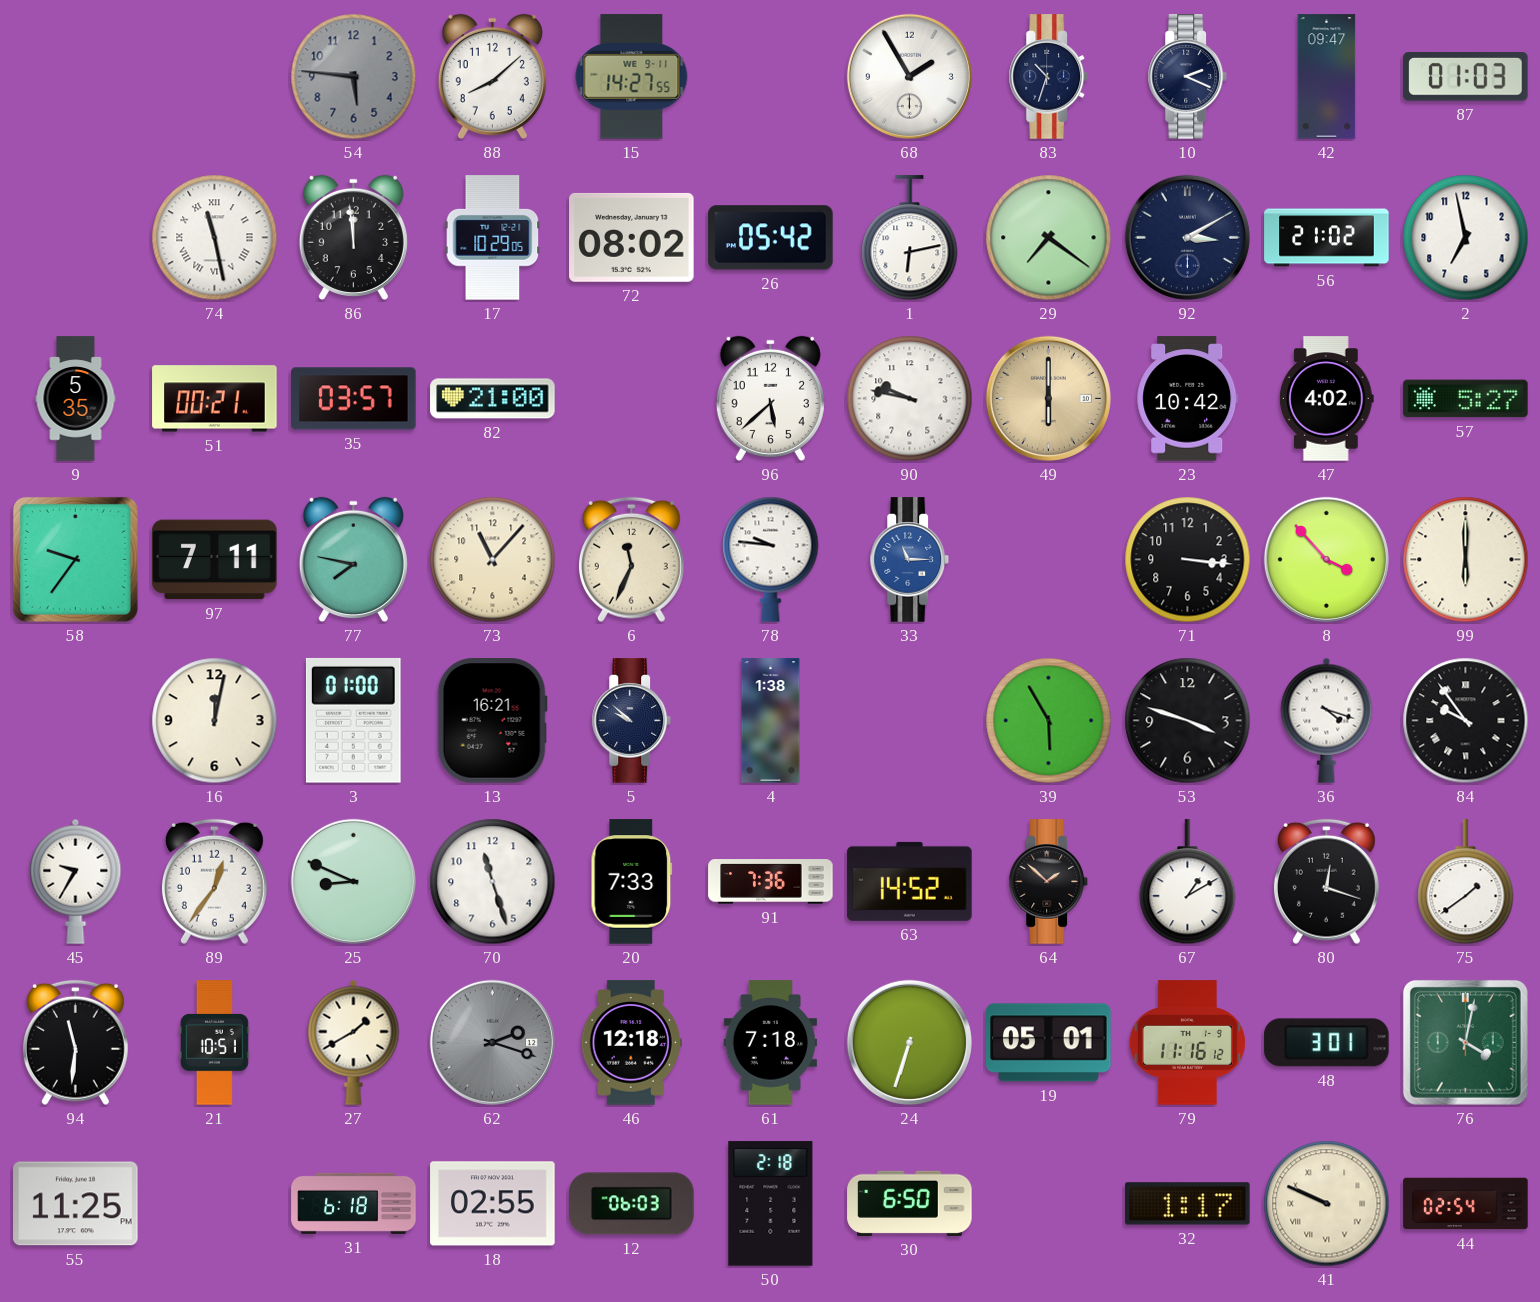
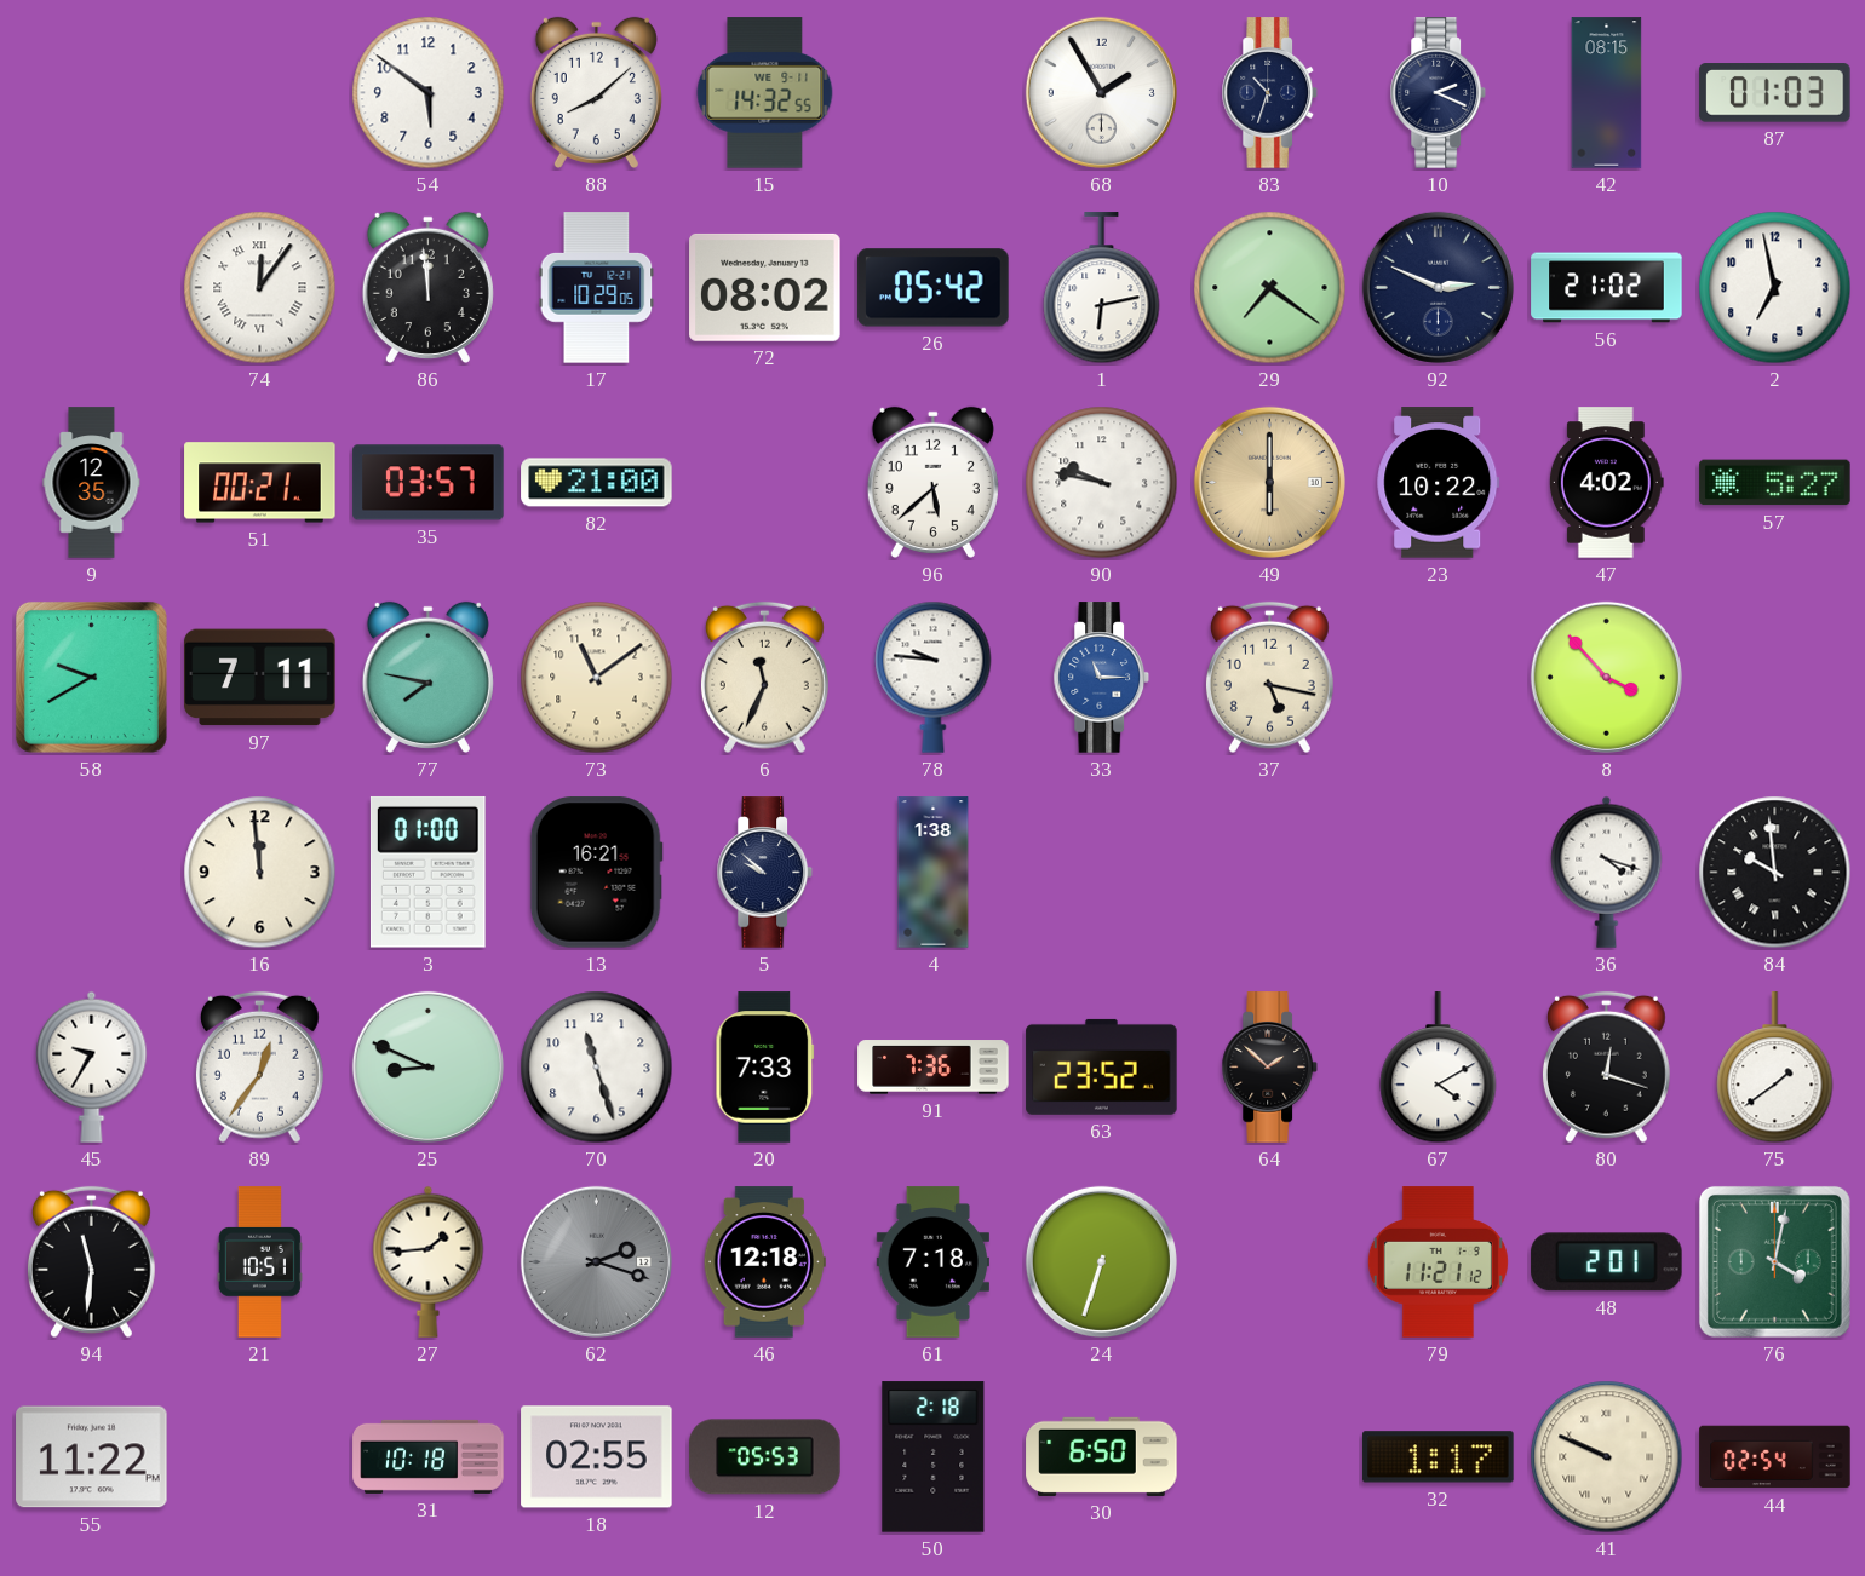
54: 5:46 -> 5:51 (429, 93)
54 dial: grey -> white (429, 93)
15: 14:27 -> 14:32 (765, 93)
42: 09:47 -> 08:15 (1607, 93)
74: 11:28 -> 12:06 (260, 288)
92: 3:10 -> 2:49 (1438, 287)
9: 5:35 -> 12:35 (92, 483)
23: 10:42 -> 10:22 (1439, 483)
58: 9:36 -> 9:40 (91, 677)
73: 11:07 -> 11:09 (597, 678)
37: none -> 5:17 (1269, 678)
71: 3:16 -> none (1188, 560)
99: 6:00 -> none (1466, 560)
16: 12:02 -> 11:59 (260, 873)
39: 5:55 -> none (1049, 721)
53: 3:48 -> none (1188, 721)
84: 9:54 -> 9:59 (1775, 873)
63: 14:52 -> 23:52 (1102, 1066)
67: 1:10 -> 4:10 (1439, 1068)
27: 1:40 -> 1:44 (429, 1261)
19: 05:01 -> none (1049, 1043)
79: 11:16 -> 11:21 (1438, 1262)
48: 3:01 -> 2:01 (1607, 1262)
55: 11:25 -> 11:22 (92, 1457)
31: 6:18 -> 10:18 (429, 1456)
12: 06:03 -> 05:53 (765, 1457)
